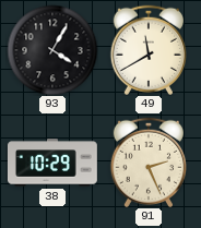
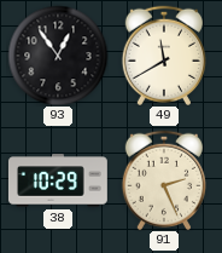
93: 4:05 -> 12:54 (58, 56)
